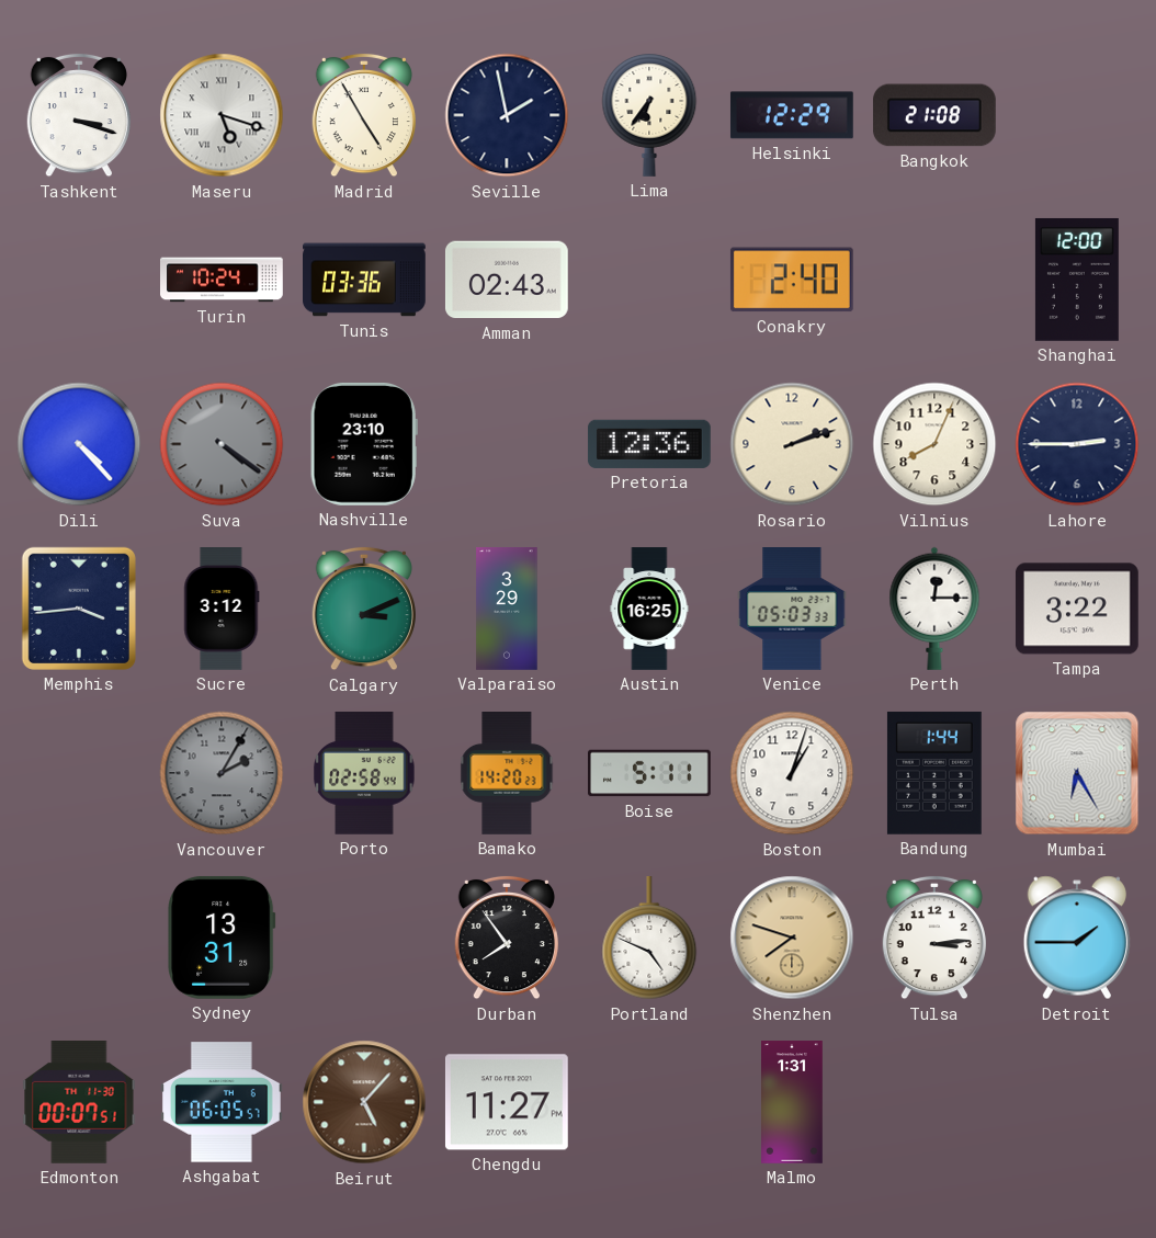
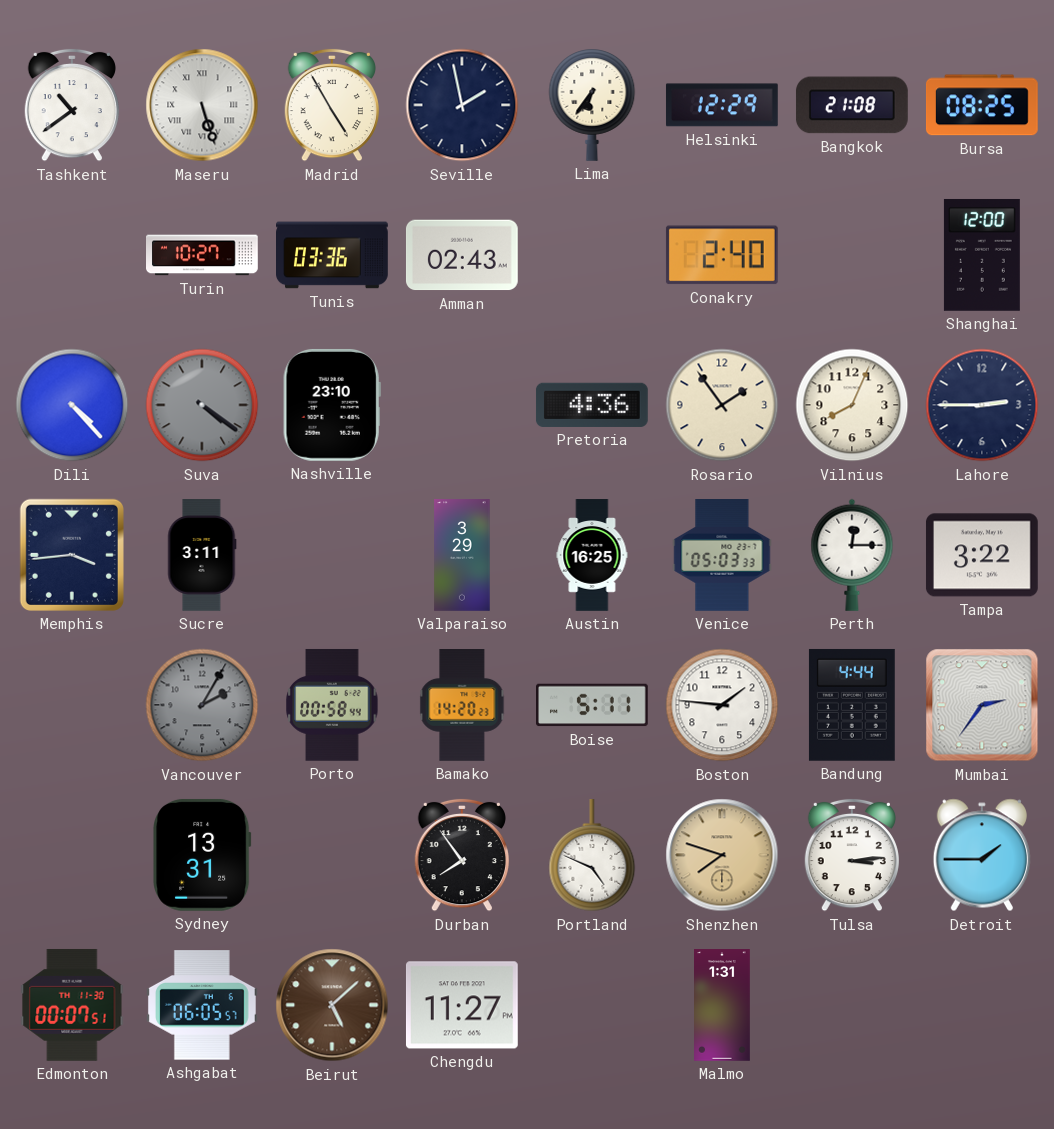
Tashkent: 3:18 -> 10:39 (72, 105)
Maseru: 5:18 -> 5:27 (202, 105)
Bursa: none -> 08:25 (982, 105)
Turin: 10:24 -> 10:27 (203, 255)
Pretoria: 12:36 -> 4:36 (592, 405)
Rosario: 2:12 -> 1:54 (722, 405)
Sucre: 3:12 -> 3:11 (202, 556)
Calgary: 3:11 -> none (364, 609)
Porto: 02:58 -> 00:58 (332, 705)
Boston: 1:03 -> 1:46 (722, 705)
Bandung: 1:44 -> 4:44 (852, 705)
Mumbai: 6:25 -> 2:36 (982, 705)
Beirut: 5:07 -> 5:08 (332, 1005)
